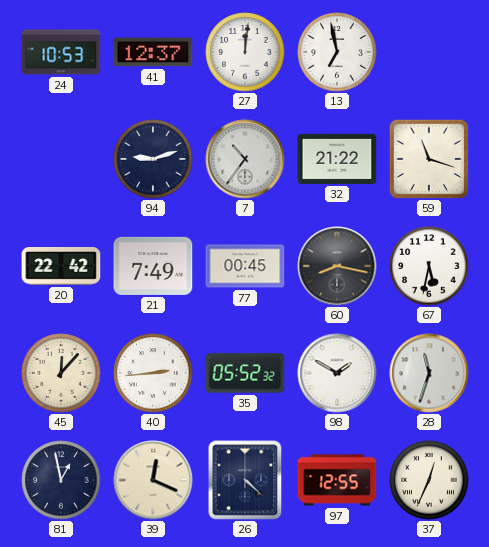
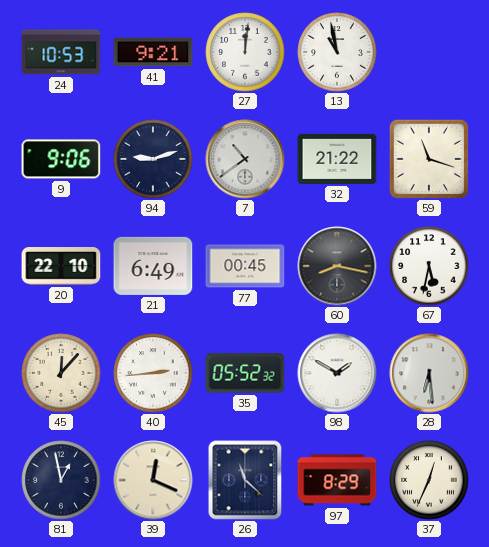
41: 12:37 -> 9:21 (153, 52)
13: 6:58 -> 10:58 (337, 52)
9: none -> 9:06 (61, 159)
7: 10:36 -> 10:39 (245, 159)
20: 22:42 -> 22:10 (61, 267)
21: 7:49 -> 6:49 (153, 266)
28: 11:33 -> 6:29 (429, 373)
26: 4:22 -> 11:22 (245, 480)
97: 12:55 -> 8:29 (337, 480)
